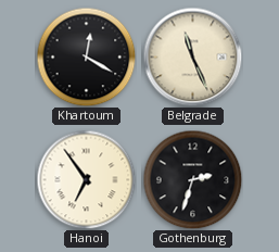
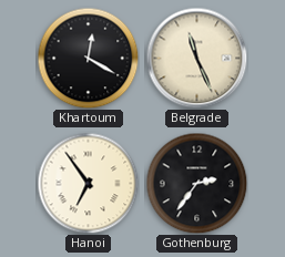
Gothenburg: 2:33 -> 2:36 (196, 183)
